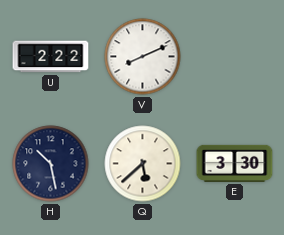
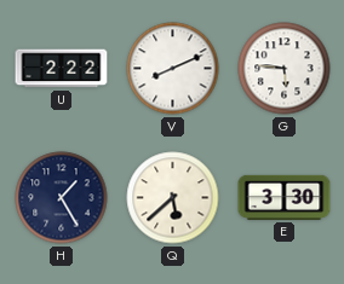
G: none -> 5:46 (285, 69)
H: 10:28 -> 1:25 (62, 198)
